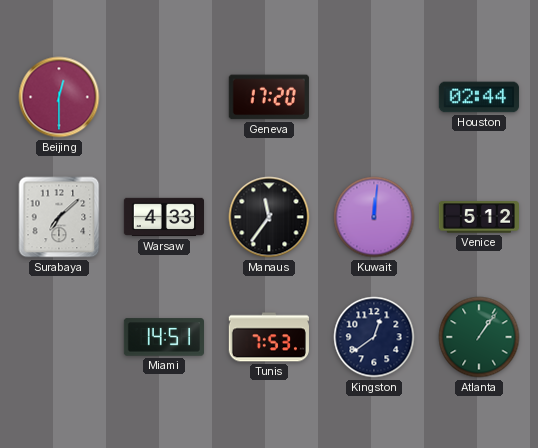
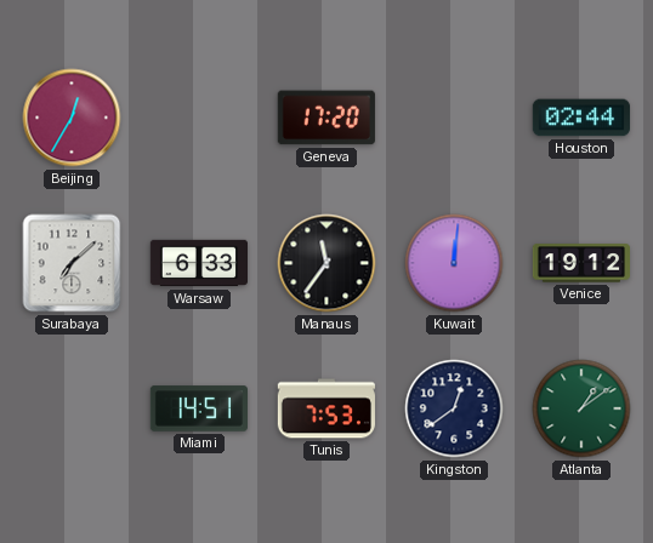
Beijing: 12:30 -> 12:35 (72, 118)
Warsaw: 4:33 -> 6:33 (198, 263)
Venice: 5:12 -> 19:12 (580, 263)
Atlanta: 1:06 -> 1:09 (581, 408)
